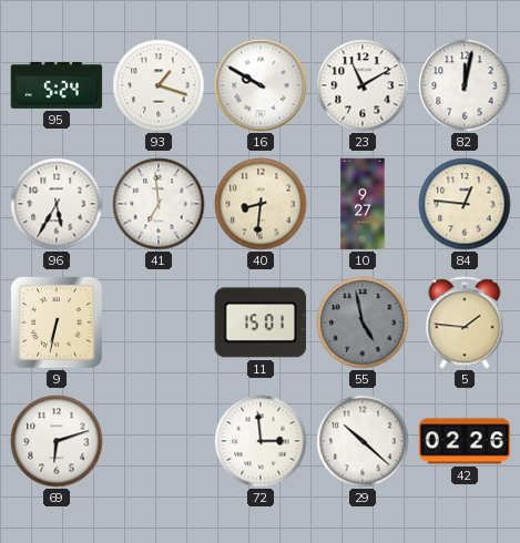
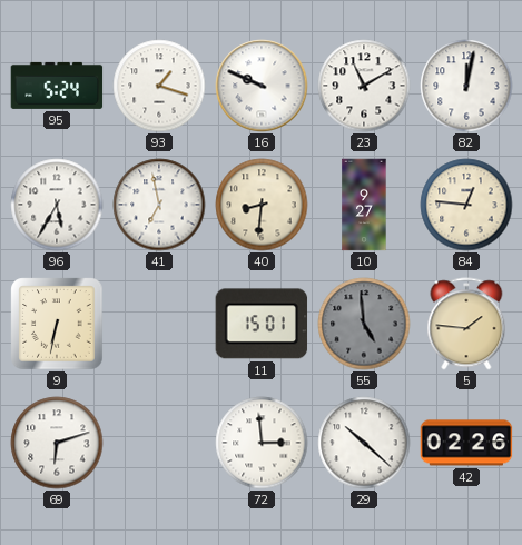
16: 9:50 -> 9:49 (262, 86)
41: 6:59 -> 6:58 (159, 205)
55: 4:58 -> 4:59 (364, 324)
